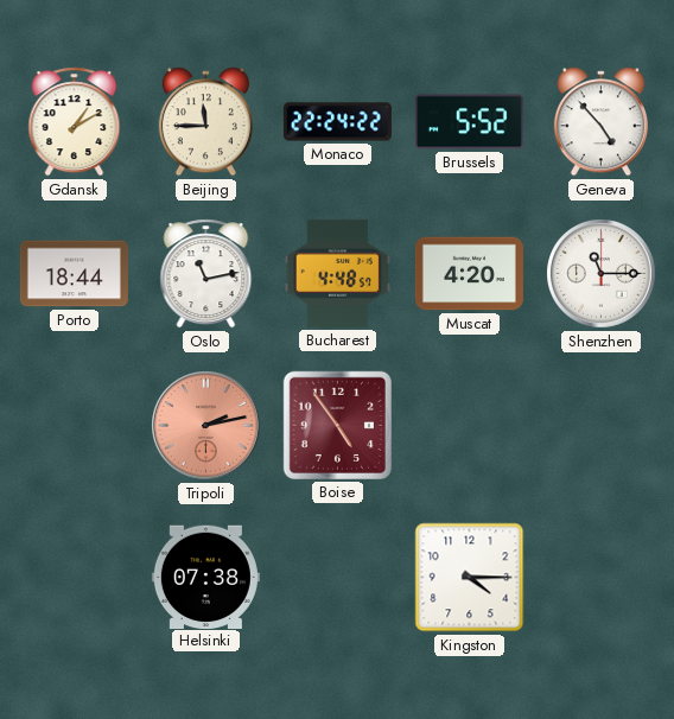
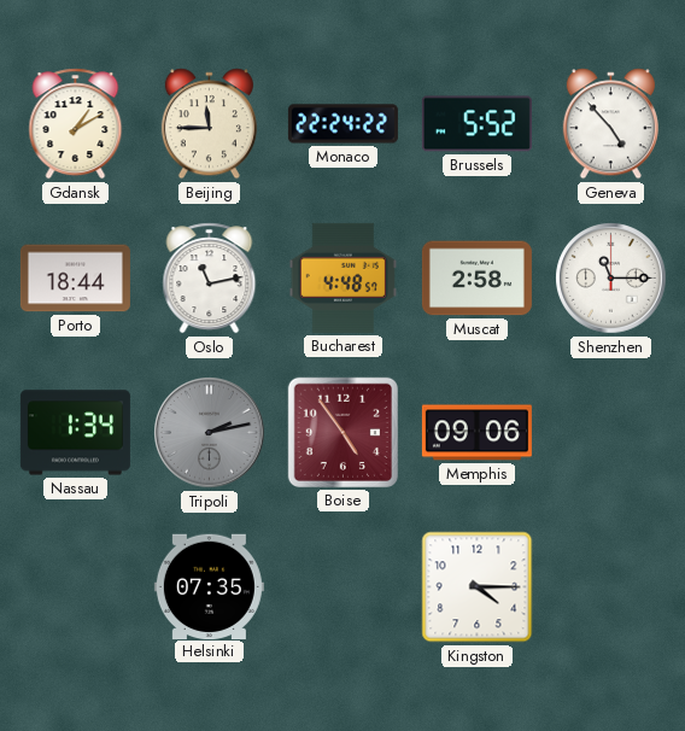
Muscat: 4:20 -> 2:58 (476, 279)
Nassau: none -> 1:34 (75, 433)
Tripoli dial: salmon -> grey (210, 433)
Memphis: none -> 09:06 (476, 433)
Helsinki: 07:38 -> 07:35 (209, 586)
